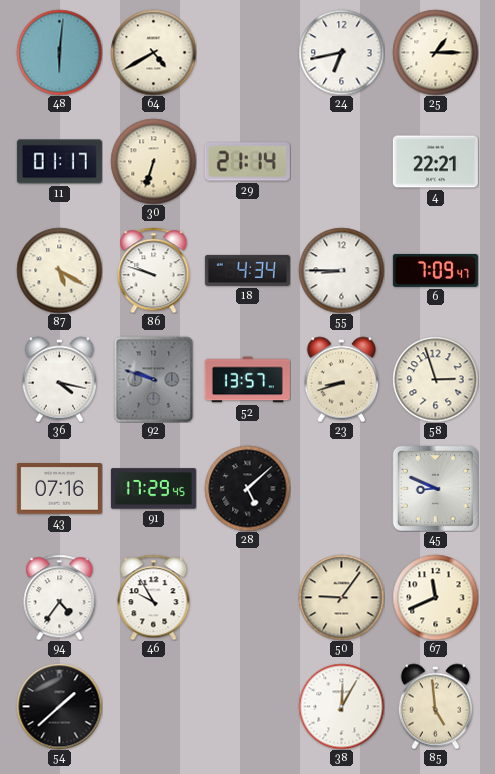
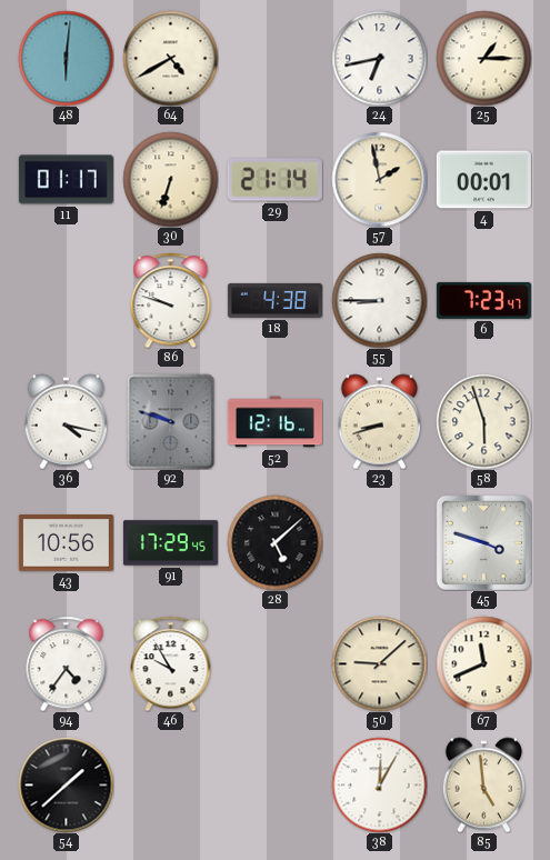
57: none -> 1:58 (379, 179)
4: 22:21 -> 00:01 (483, 180)
87: 5:20 -> none (59, 270)
18: 4:34 -> 4:38 (274, 300)
6: 7:09 -> 7:23 (483, 300)
52: 13:57 -> 12:16 (274, 422)
58: 2:57 -> 5:57 (483, 421)
43: 07:16 -> 10:56 (66, 543)
45: 8:49 -> 3:48 (483, 542)
50: 9:06 -> 9:08 (379, 663)
